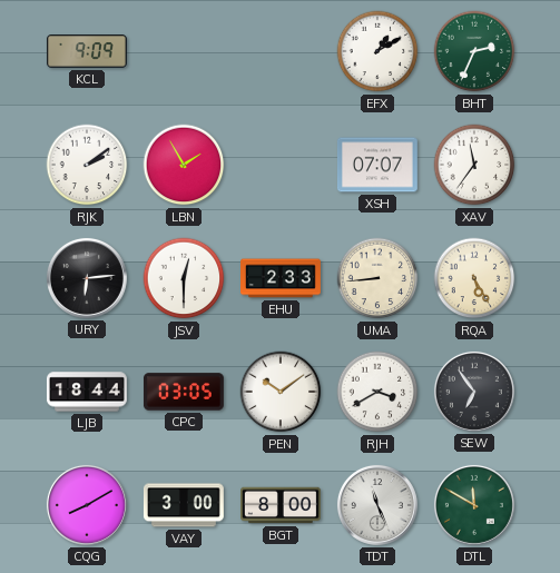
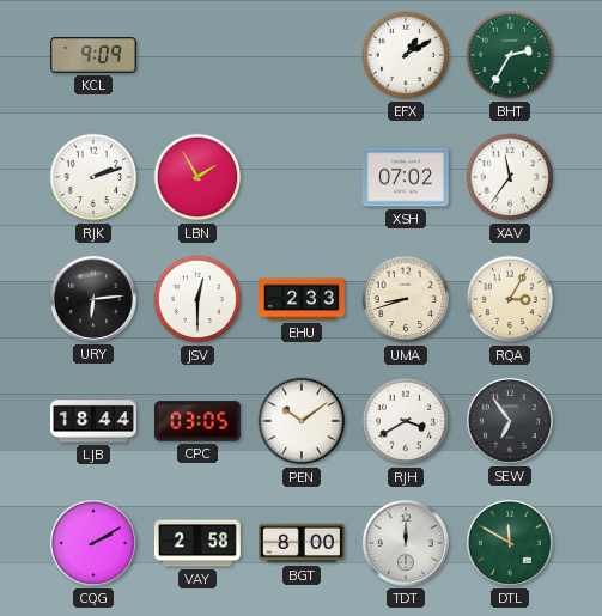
BHT: 2:34 -> 2:35 (510, 55)
RJK: 2:09 -> 2:12 (93, 177)
XSH: 07:07 -> 07:02 (406, 177)
UMA: 8:44 -> 8:42 (406, 299)
RQA: 5:25 -> 3:05 (510, 299)
CQG: 8:10 -> 2:10 (93, 543)
VAY: 3:00 -> 2:58 (197, 543)
TDT: 11:26 -> 12:00 (406, 543)
